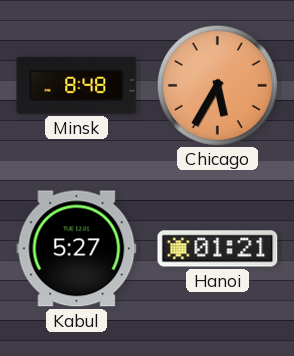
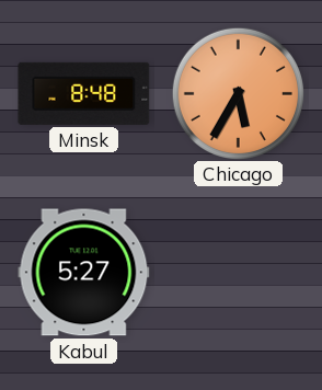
Hanoi: 01:21 -> none (218, 249)
